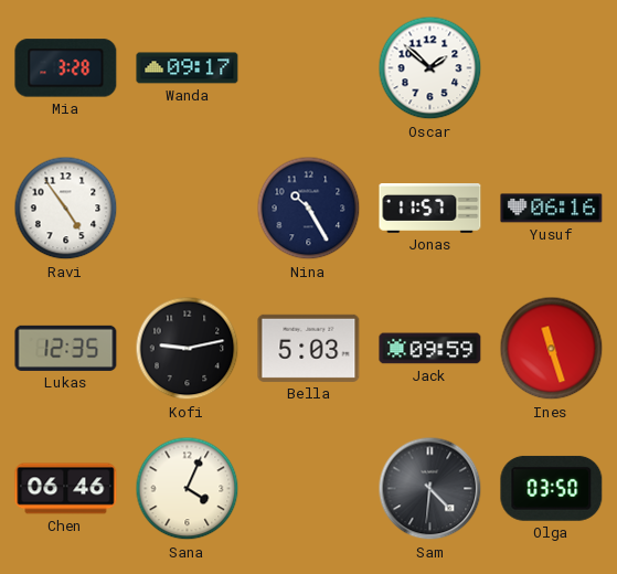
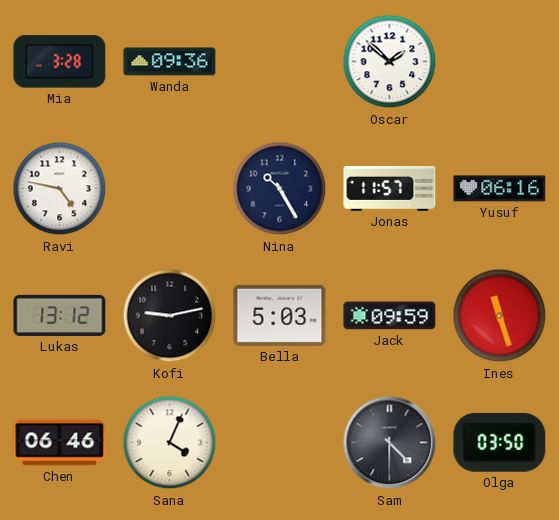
Wanda: 09:17 -> 09:36 (170, 62)
Ravi: 4:54 -> 4:47 (60, 189)
Lukas: 12:35 -> 13:12 (60, 315)
Sam: 4:31 -> 4:30 (390, 443)
